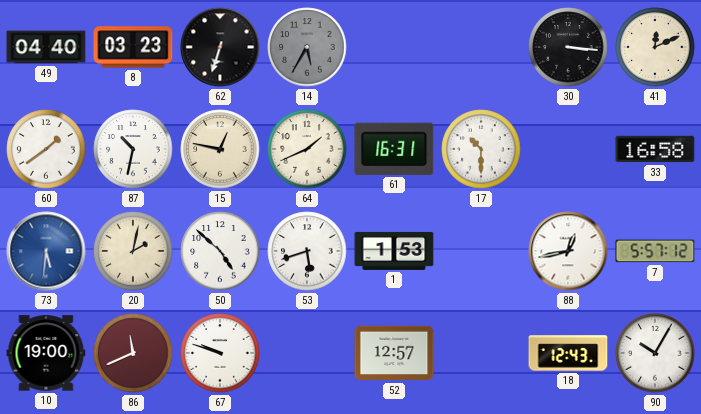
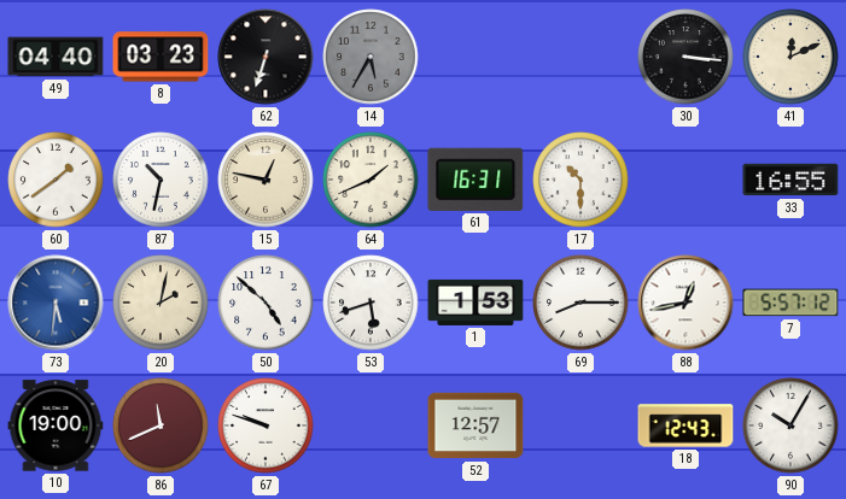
33: 16:58 -> 16:55 (790, 180)
69: none -> 8:15 (580, 303)
